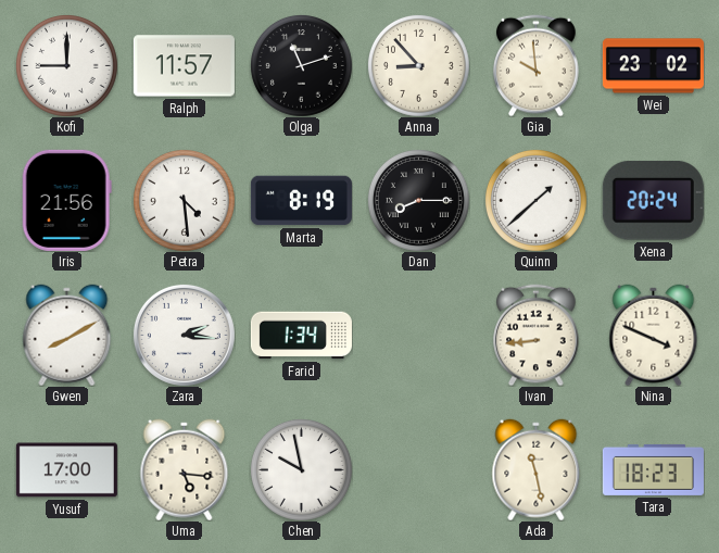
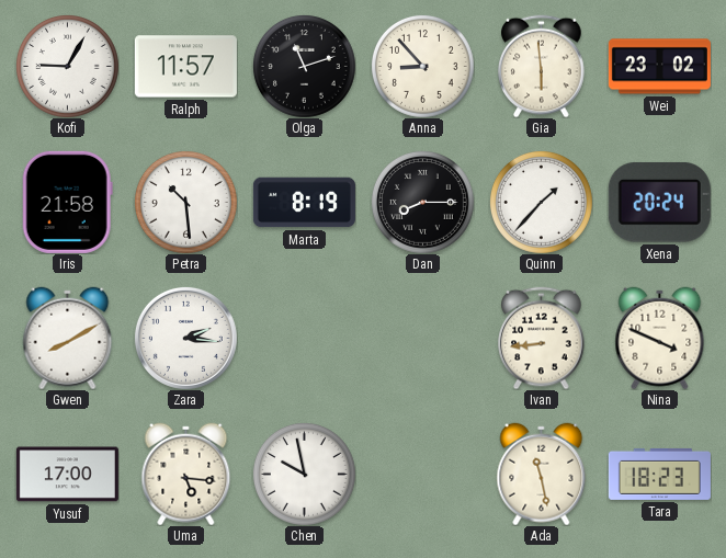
Kofi: 9:00 -> 9:05 (67, 66)
Gia: 9:59 -> 5:59 (542, 66)
Iris: 21:56 -> 21:58 (67, 202)
Petra: 4:29 -> 10:29 (185, 202)
Quinn: 1:38 -> 1:37 (541, 202)
Farid: 1:34 -> none (301, 336)
